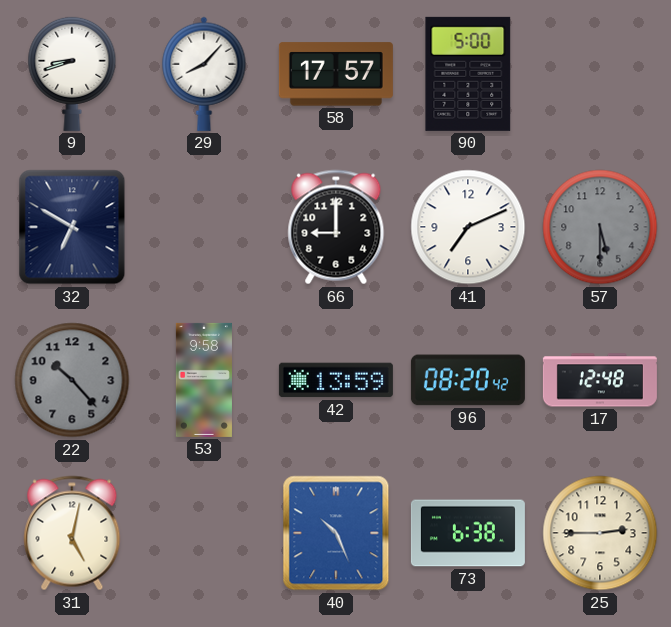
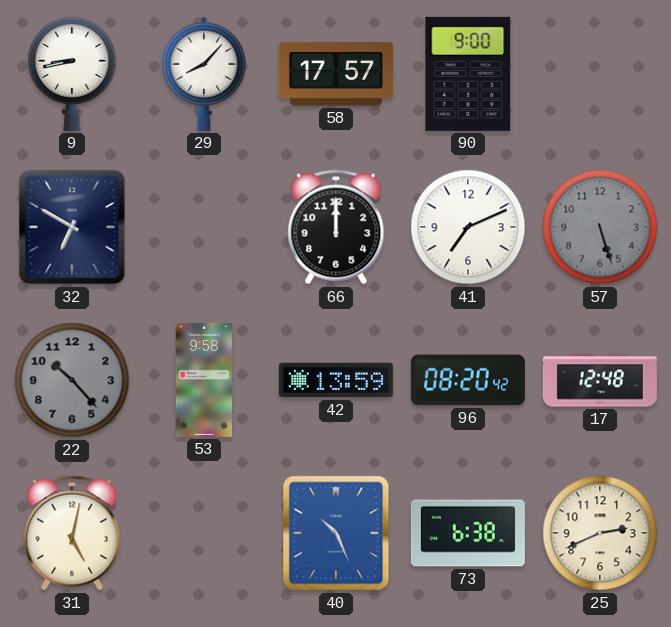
9: 8:42 -> 8:43 (72, 74)
90: 5:00 -> 9:00 (468, 74)
66: 9:00 -> 12:00 (336, 227)
57: 5:30 -> 5:27 (600, 227)
25: 2:45 -> 2:41 (600, 533)
